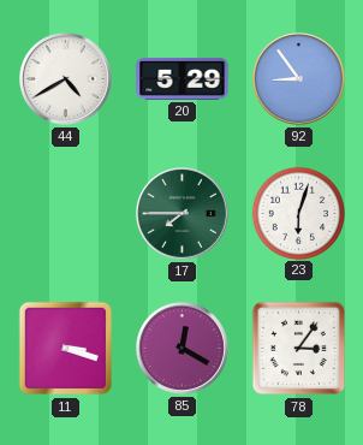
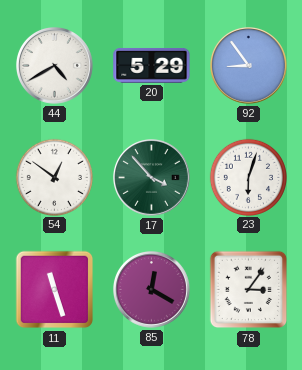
54: none -> 12:51 (54, 177)
17: 7:45 -> 3:53 (152, 178)
11: 3:18 -> 11:27 (55, 290)
